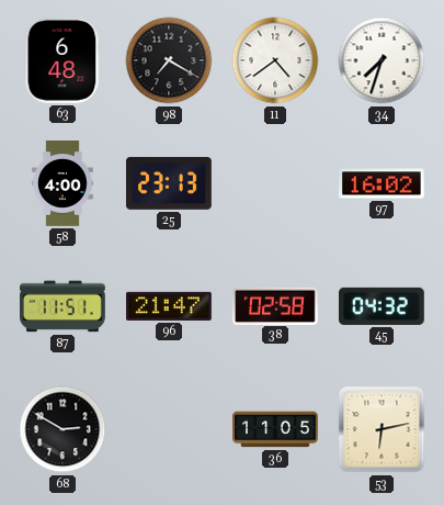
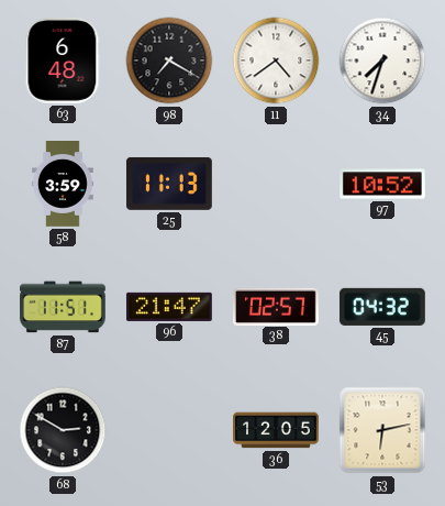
58: 4:00 -> 3:59 (64, 184)
25: 23:13 -> 11:13 (169, 184)
97: 16:02 -> 10:52 (383, 184)
38: 02:58 -> 02:57 (276, 306)
36: 11:05 -> 12:05 (277, 430)
